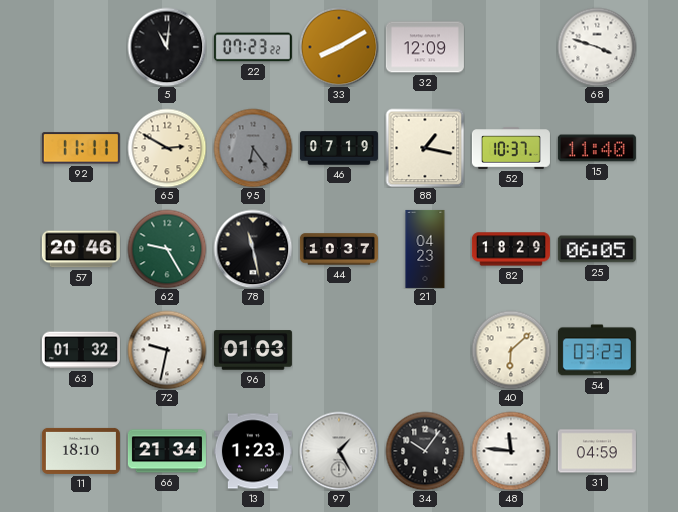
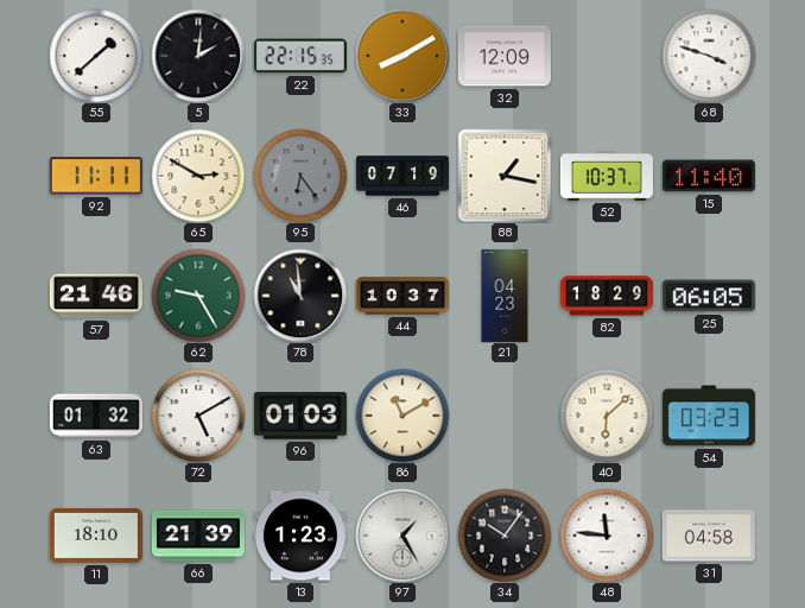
55: none -> 1:38 (96, 56)
5: 11:01 -> 2:01 (198, 56)
22: 07:23 -> 22:15 (300, 56)
57: 20:46 -> 21:46 (96, 296)
78: 11:28 -> 10:59 (300, 296)
72: 9:32 -> 5:10 (198, 416)
86: none -> 11:10 (402, 416)
66: 21:34 -> 21:39 (198, 536)
31: 04:59 -> 04:58 (709, 536)
